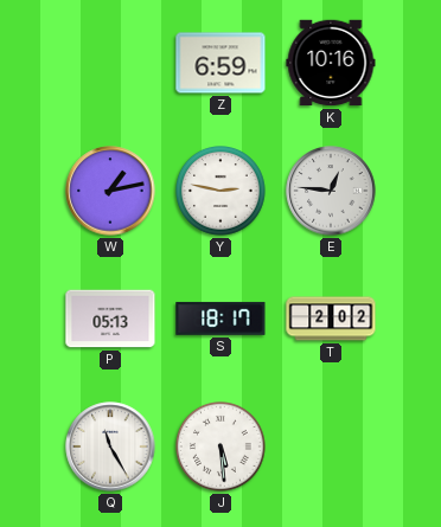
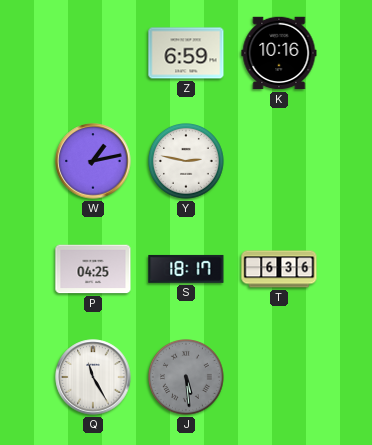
E: 12:46 -> none (331, 191)
P: 05:13 -> 04:25 (93, 269)
T: 2:02 -> 6:36 (279, 269)
J dial: white -> grey (187, 378)
